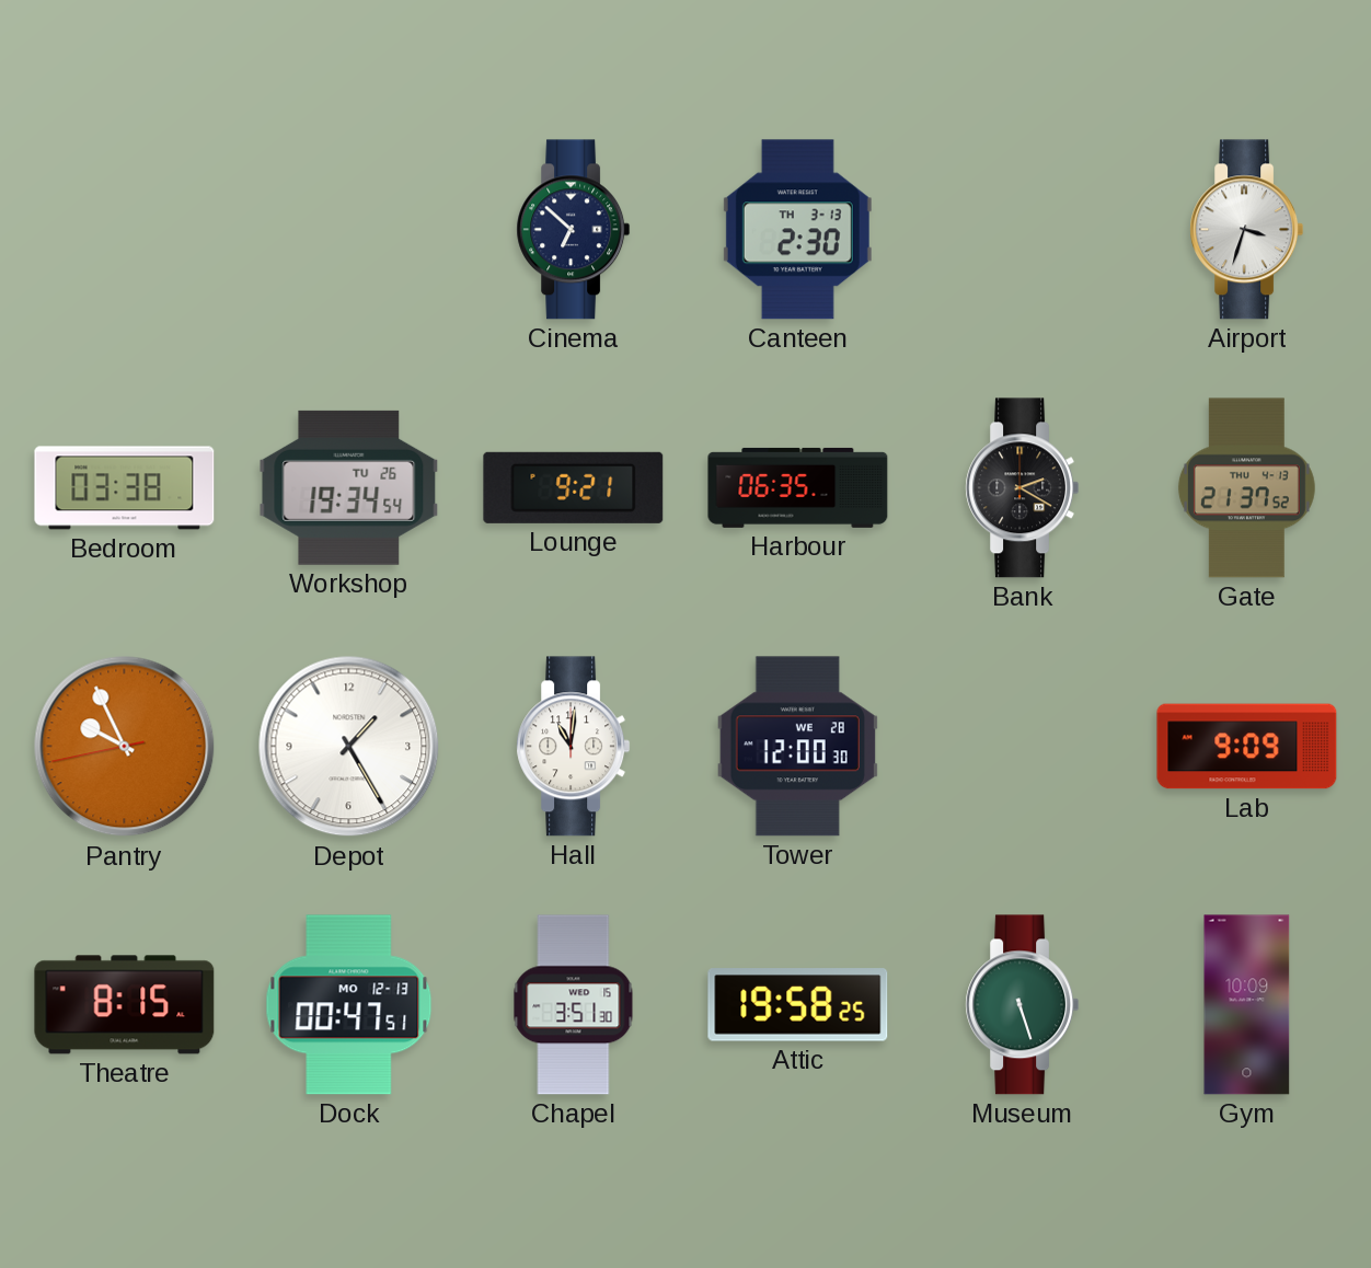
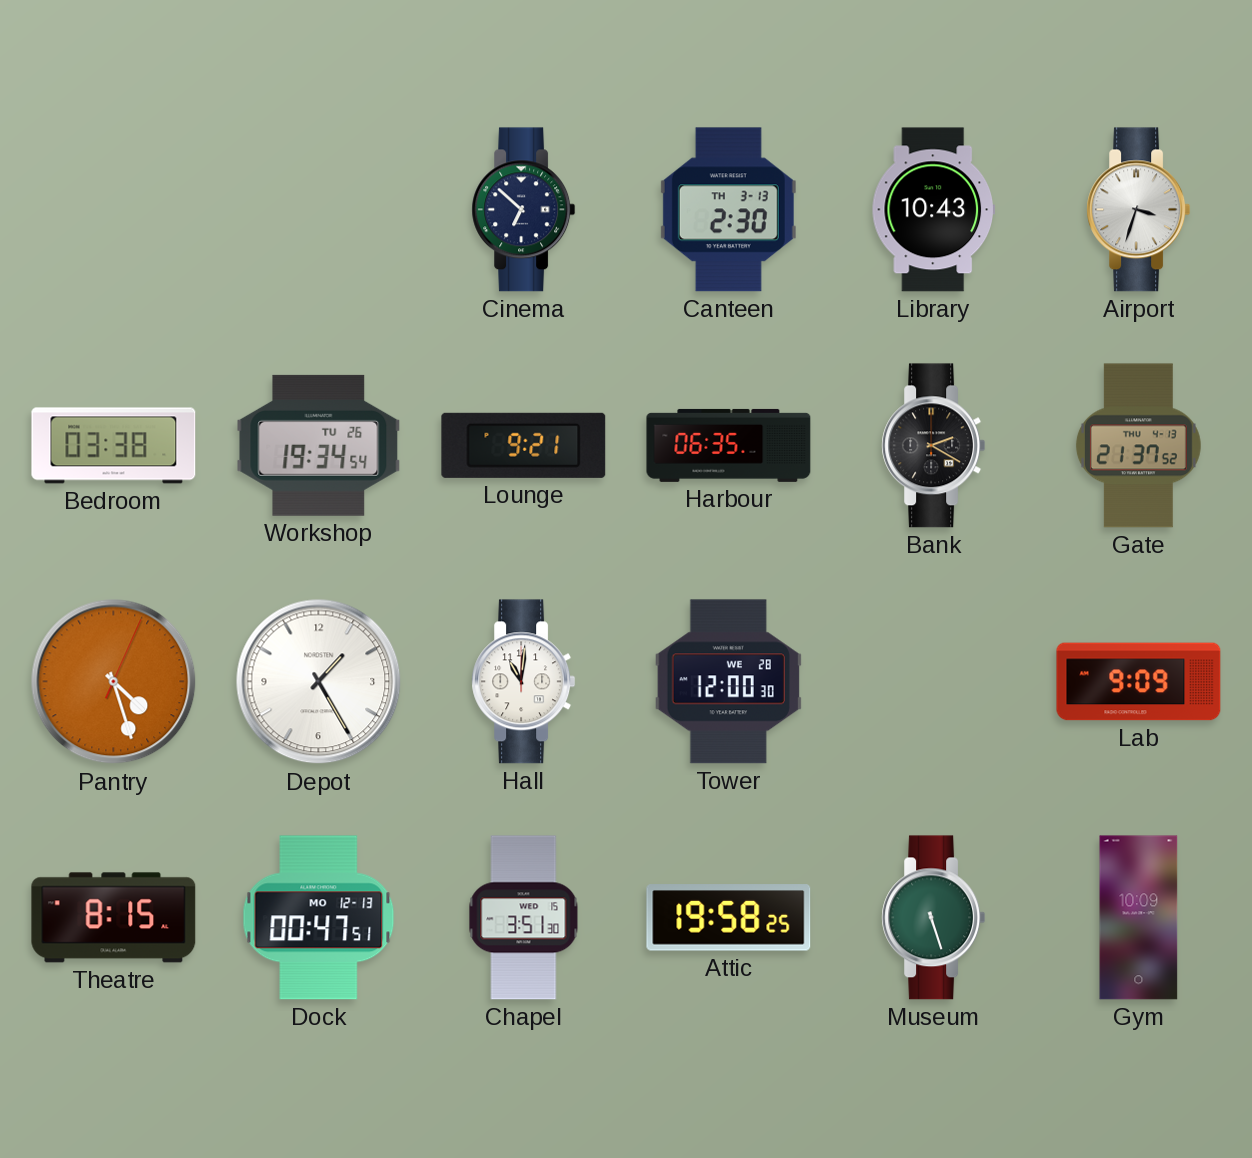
Library: none -> 10:43 (933, 210)
Pantry: 9:55 -> 4:27 (114, 682)
